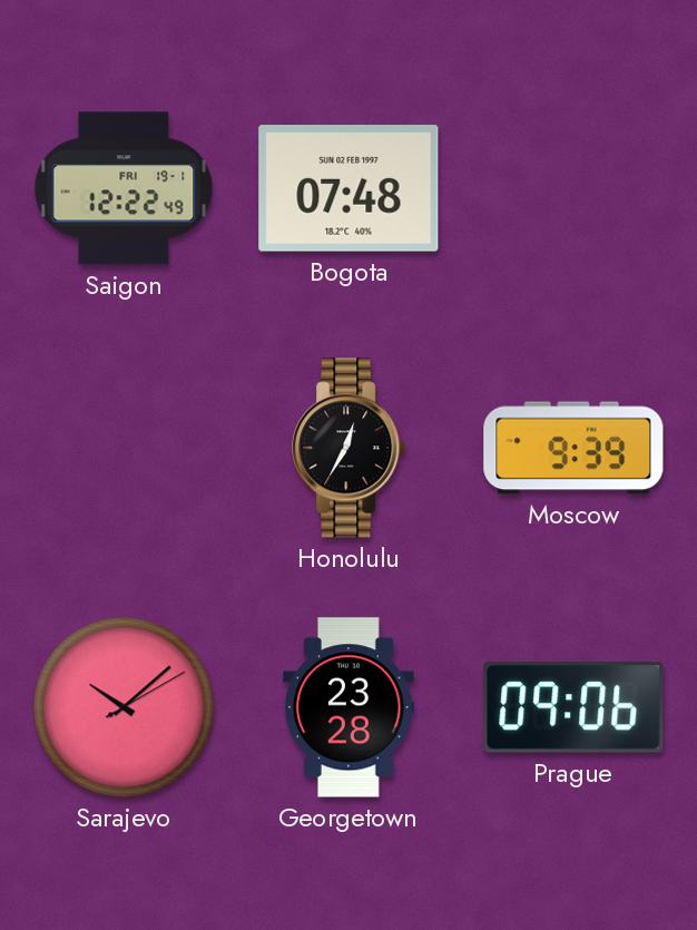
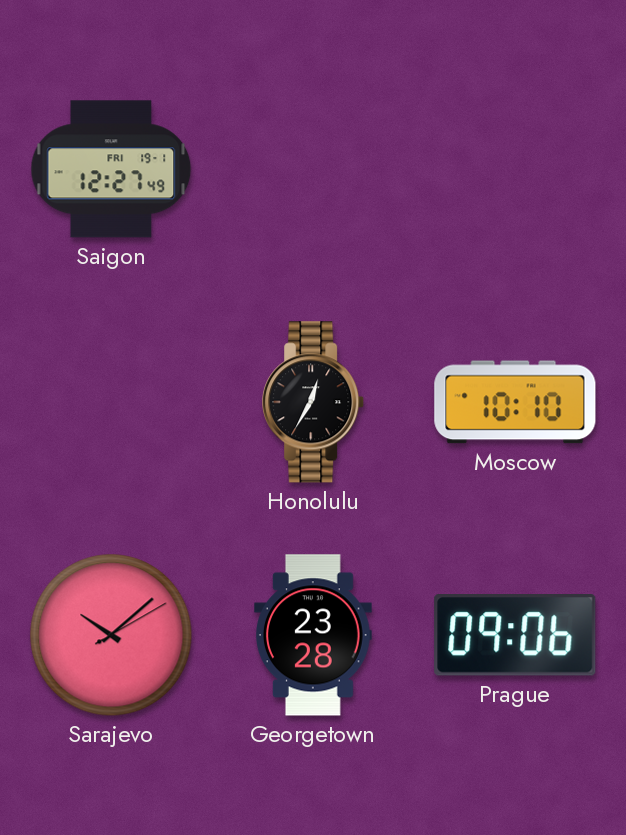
Saigon: 12:22 -> 12:27 (111, 169)
Bogota: 07:48 -> none (348, 188)
Moscow: 9:39 -> 10:10 (515, 402)
